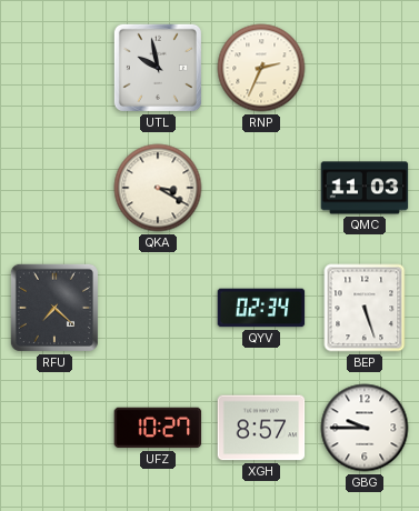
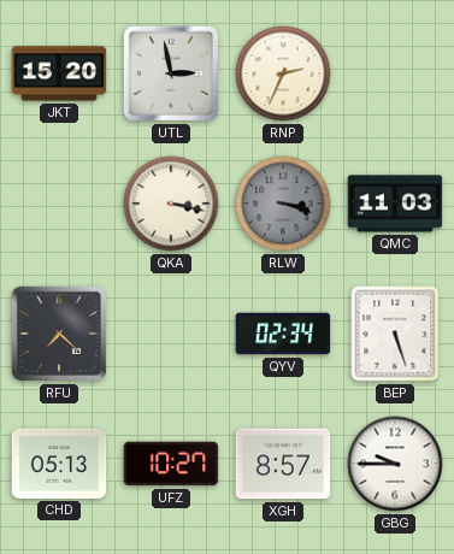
JKT: none -> 15:20 (59, 73)
UTL: 9:58 -> 2:58 (171, 73)
QKA: 3:20 -> 3:17 (171, 204)
RLW: none -> 3:18 (283, 204)
CHD: none -> 05:13 (59, 464)
